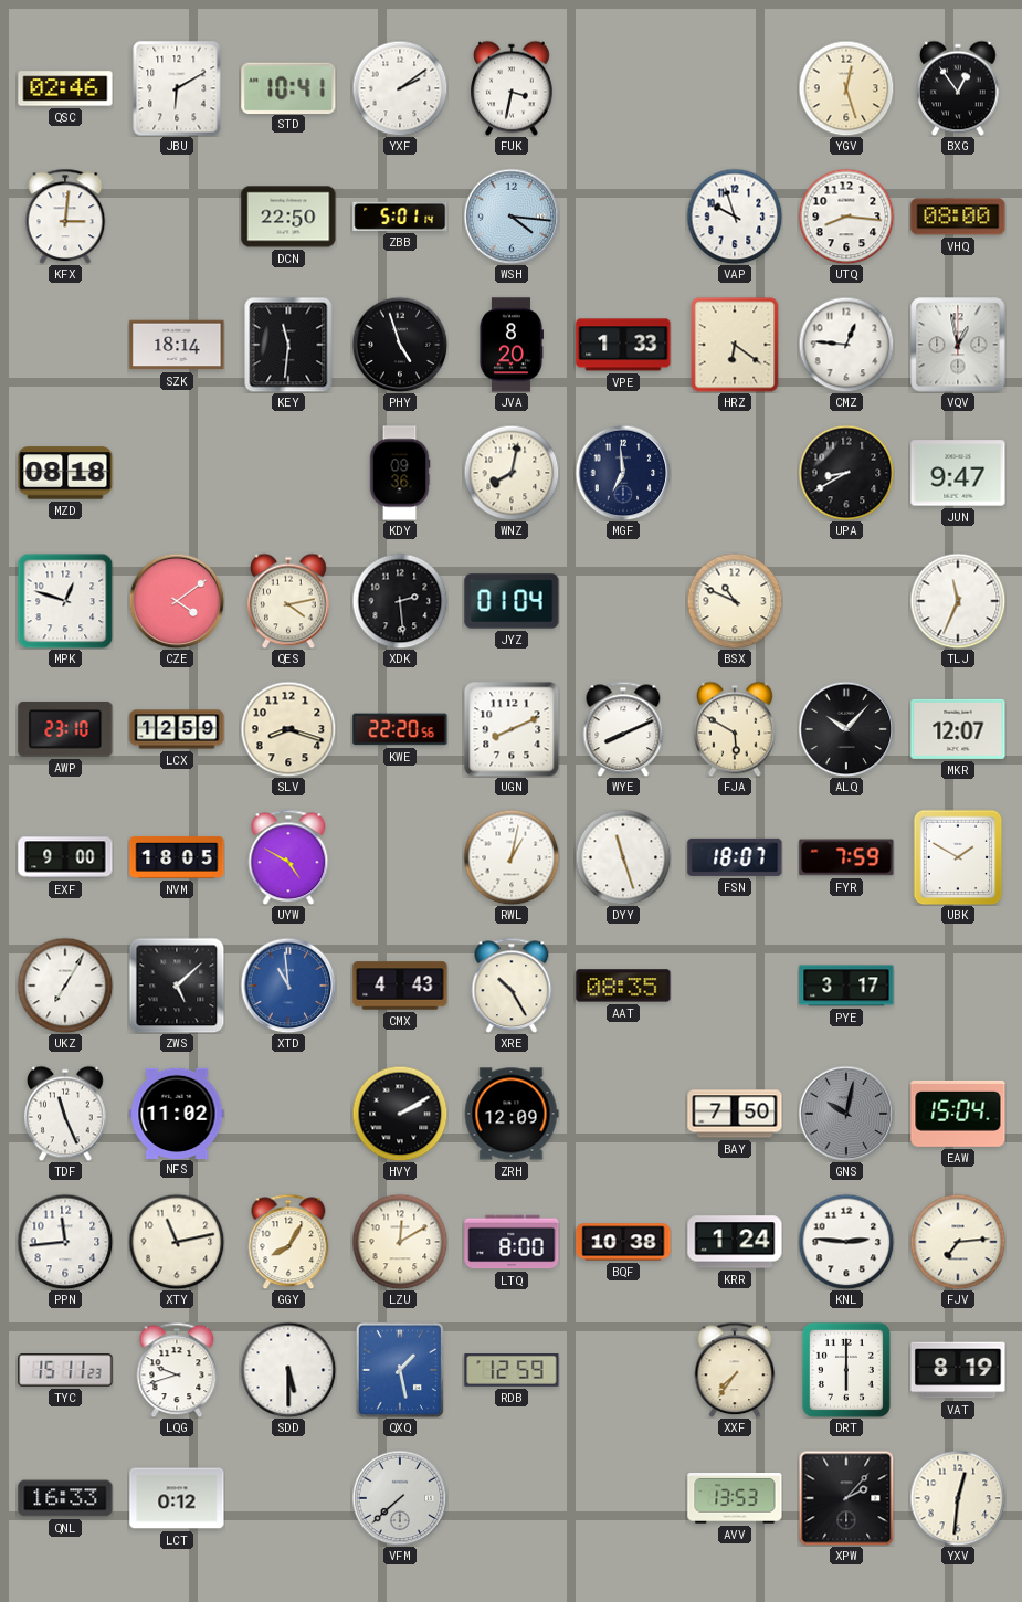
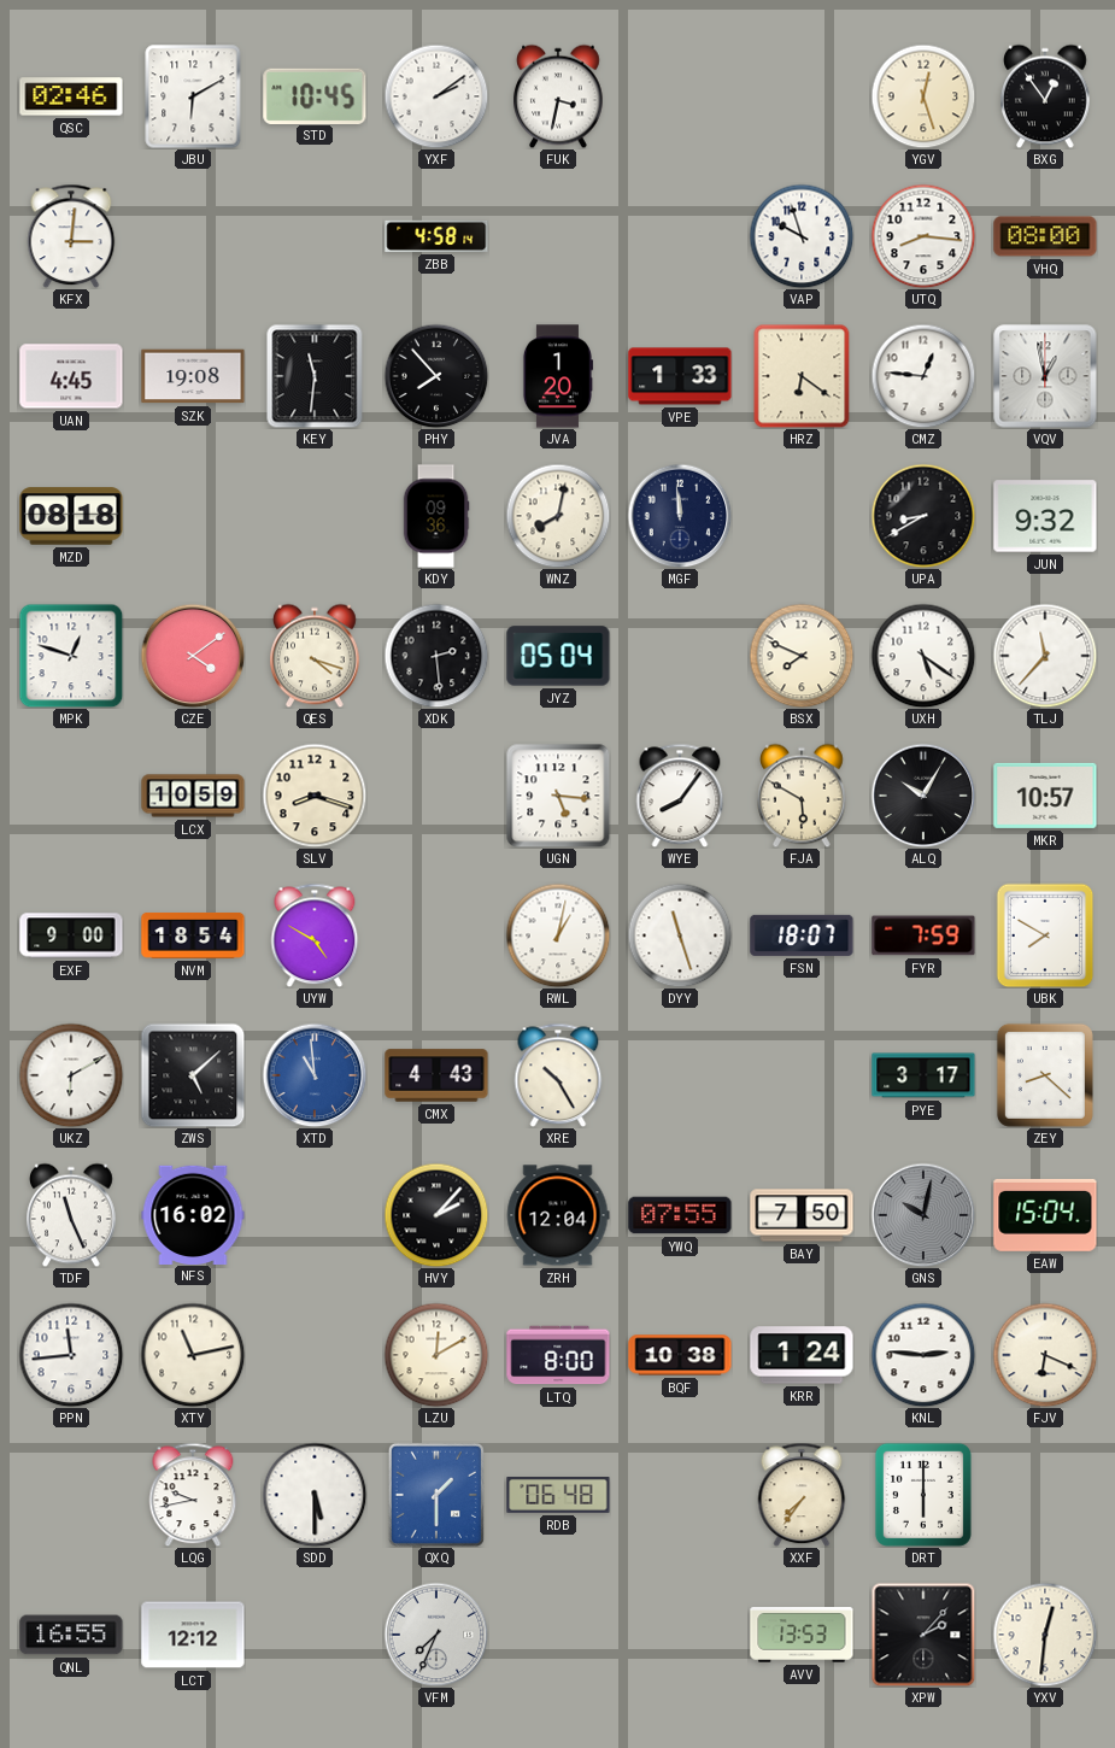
STD: 10:41 -> 10:45 (315, 95)
DCN: 22:50 -> none (288, 217)
ZBB: 5:01 -> 4:58 (436, 236)
WSH: 4:16 -> none (512, 217)
UAN: none -> 4:45 (71, 376)
SZK: 18:14 -> 19:08 (193, 376)
PHY: 4:57 -> 7:53 (436, 376)
JVA: 8:20 -> 1:20 (557, 376)
MGF: 6:59 -> 11:59 (680, 516)
JUN: 9:47 -> 9:32 (1045, 516)
QES: 4:13 -> 4:18 (316, 656)
JYZ: 01:04 -> 05:04 (558, 656)
BSX: 10:49 -> 7:49 (802, 656)
UXH: none -> 5:21 (923, 656)
TLJ: 11:34 -> 11:37 (1045, 656)
AWP: 23:10 -> none (65, 730)
LCX: 12:59 -> 10:59 (193, 796)
KWE: 22:20 -> none (400, 729)
UGN: 8:11 -> 5:16 (558, 796)
WYE: 8:11 -> 8:06 (680, 796)
ALQ: 10:07 -> 10:05 (923, 796)
MKR: 12:07 -> 10:57 (1045, 796)
NVM: 18:05 -> 18:54 (193, 935)
UBK: 1:50 -> 7:50 (1045, 935)
UKZ: 7:05 -> 6:10 (71, 1075)
AAT: 08:35 -> none (623, 986)
ZEY: none -> 8:22 (1045, 1075)
NFS: 11:02 -> 16:02 (193, 1214)
HVY: 2:10 -> 2:07 (436, 1215)
ZRH: 12:09 -> 12:04 (558, 1215)
YWQ: none -> 07:55 (680, 1215)
GGY: 8:05 -> none (288, 1242)
FJV: 7:14 -> 6:19 (1045, 1355)
TYC: 15:11 -> none (65, 1370)
LQG: 9:42 -> 9:43 (193, 1495)
QXQ: 1:28 -> 1:30 (436, 1495)
RDB: 12:59 -> 06:48 (558, 1496)
VAT: 8:19 -> none (958, 1370)
QNL: 16:33 -> 16:55 (71, 1635)
LCT: 0:12 -> 12:12 (193, 1635)
VFM: 7:38 -> 7:34 (436, 1635)
